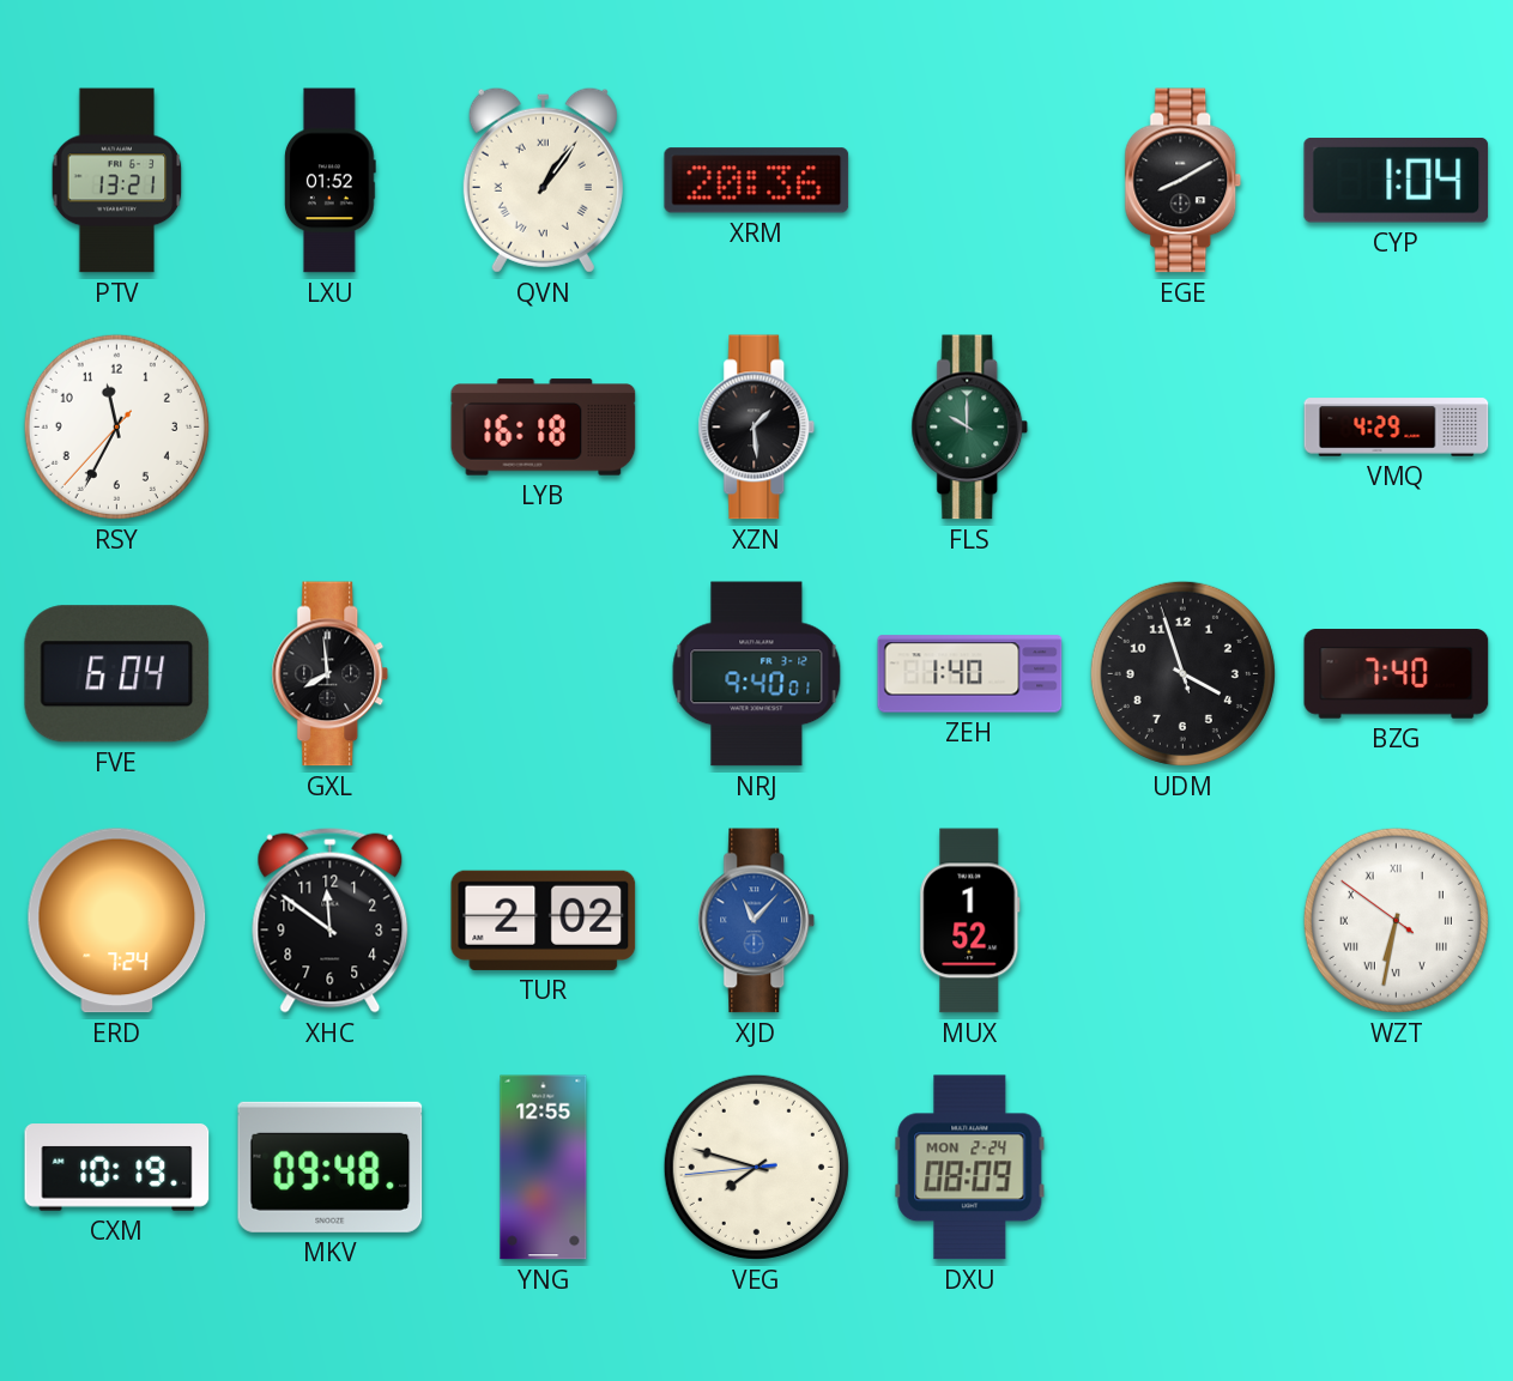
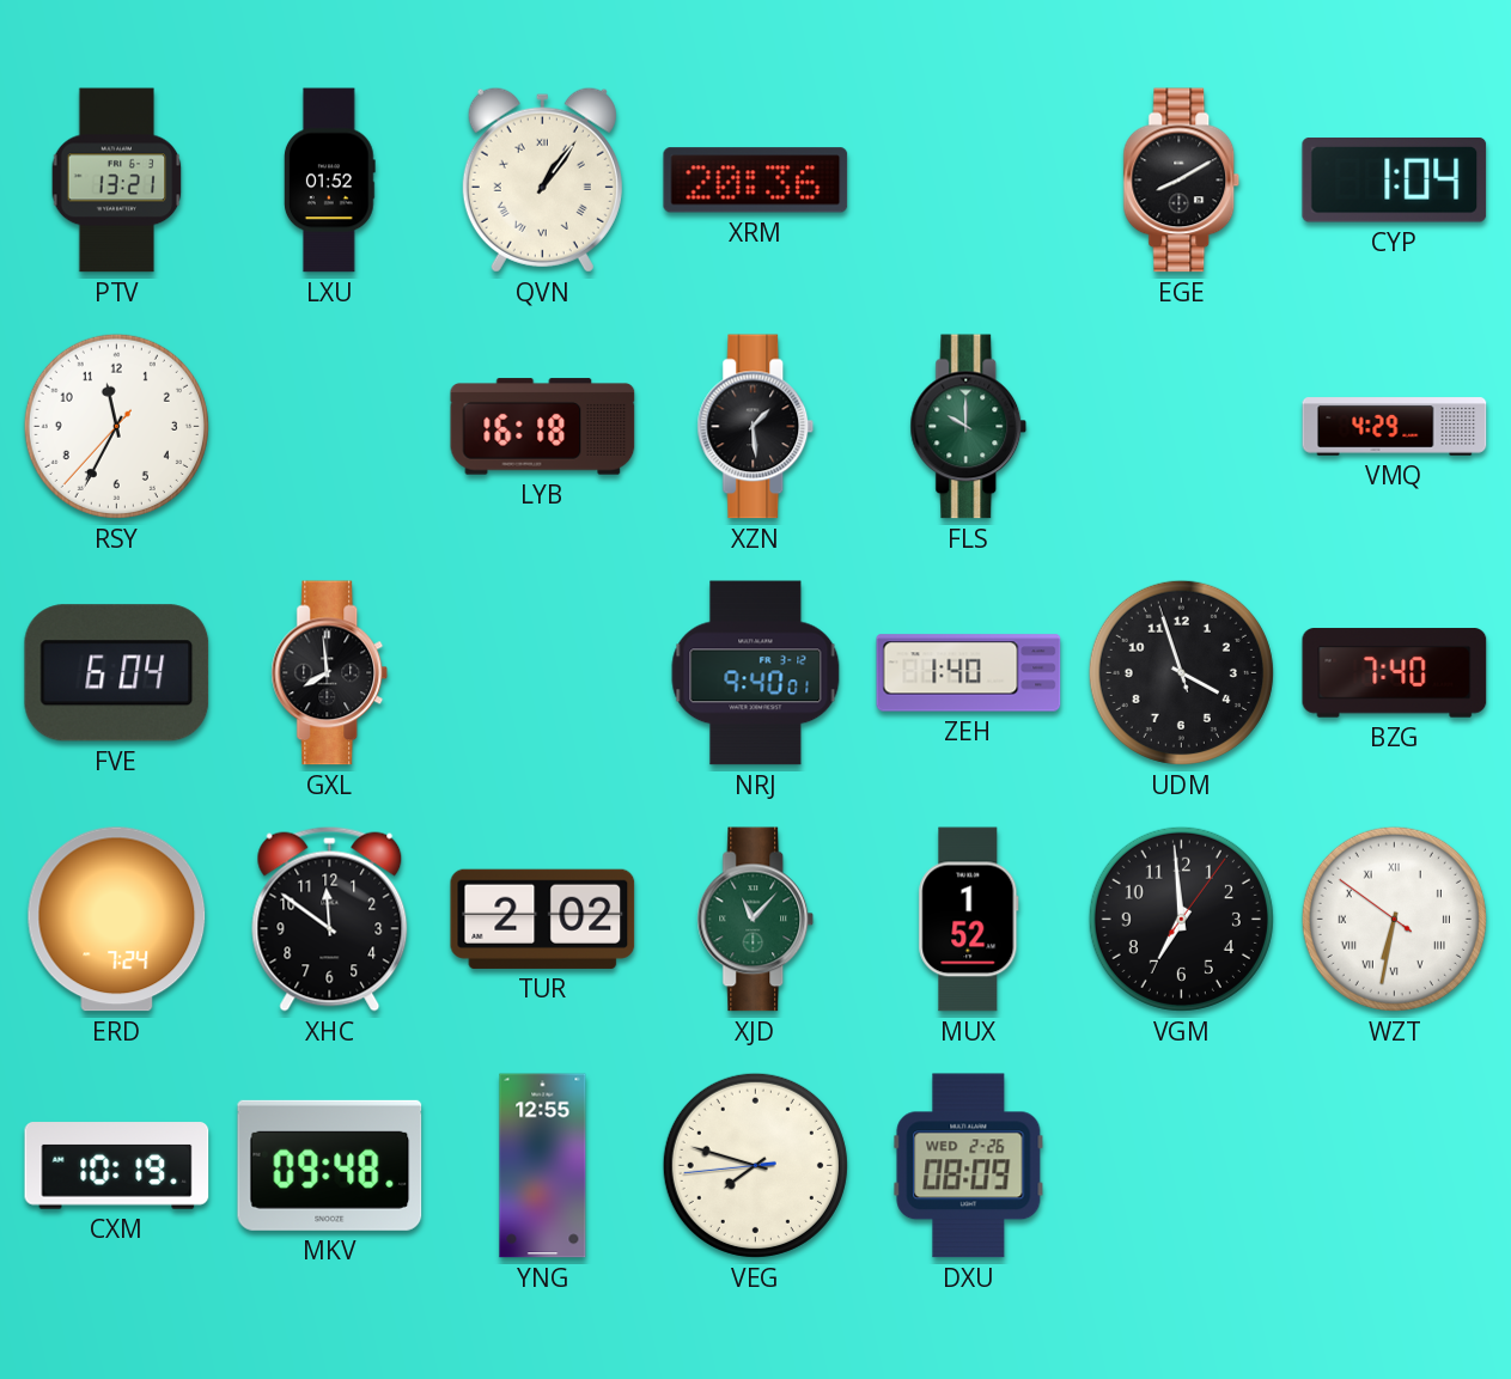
XJD dial: blue -> green (756, 920)
VGM: none -> 6:59 (1181, 919)
DXU date: MON 2-24 -> WED 2-26 (969, 1166)
